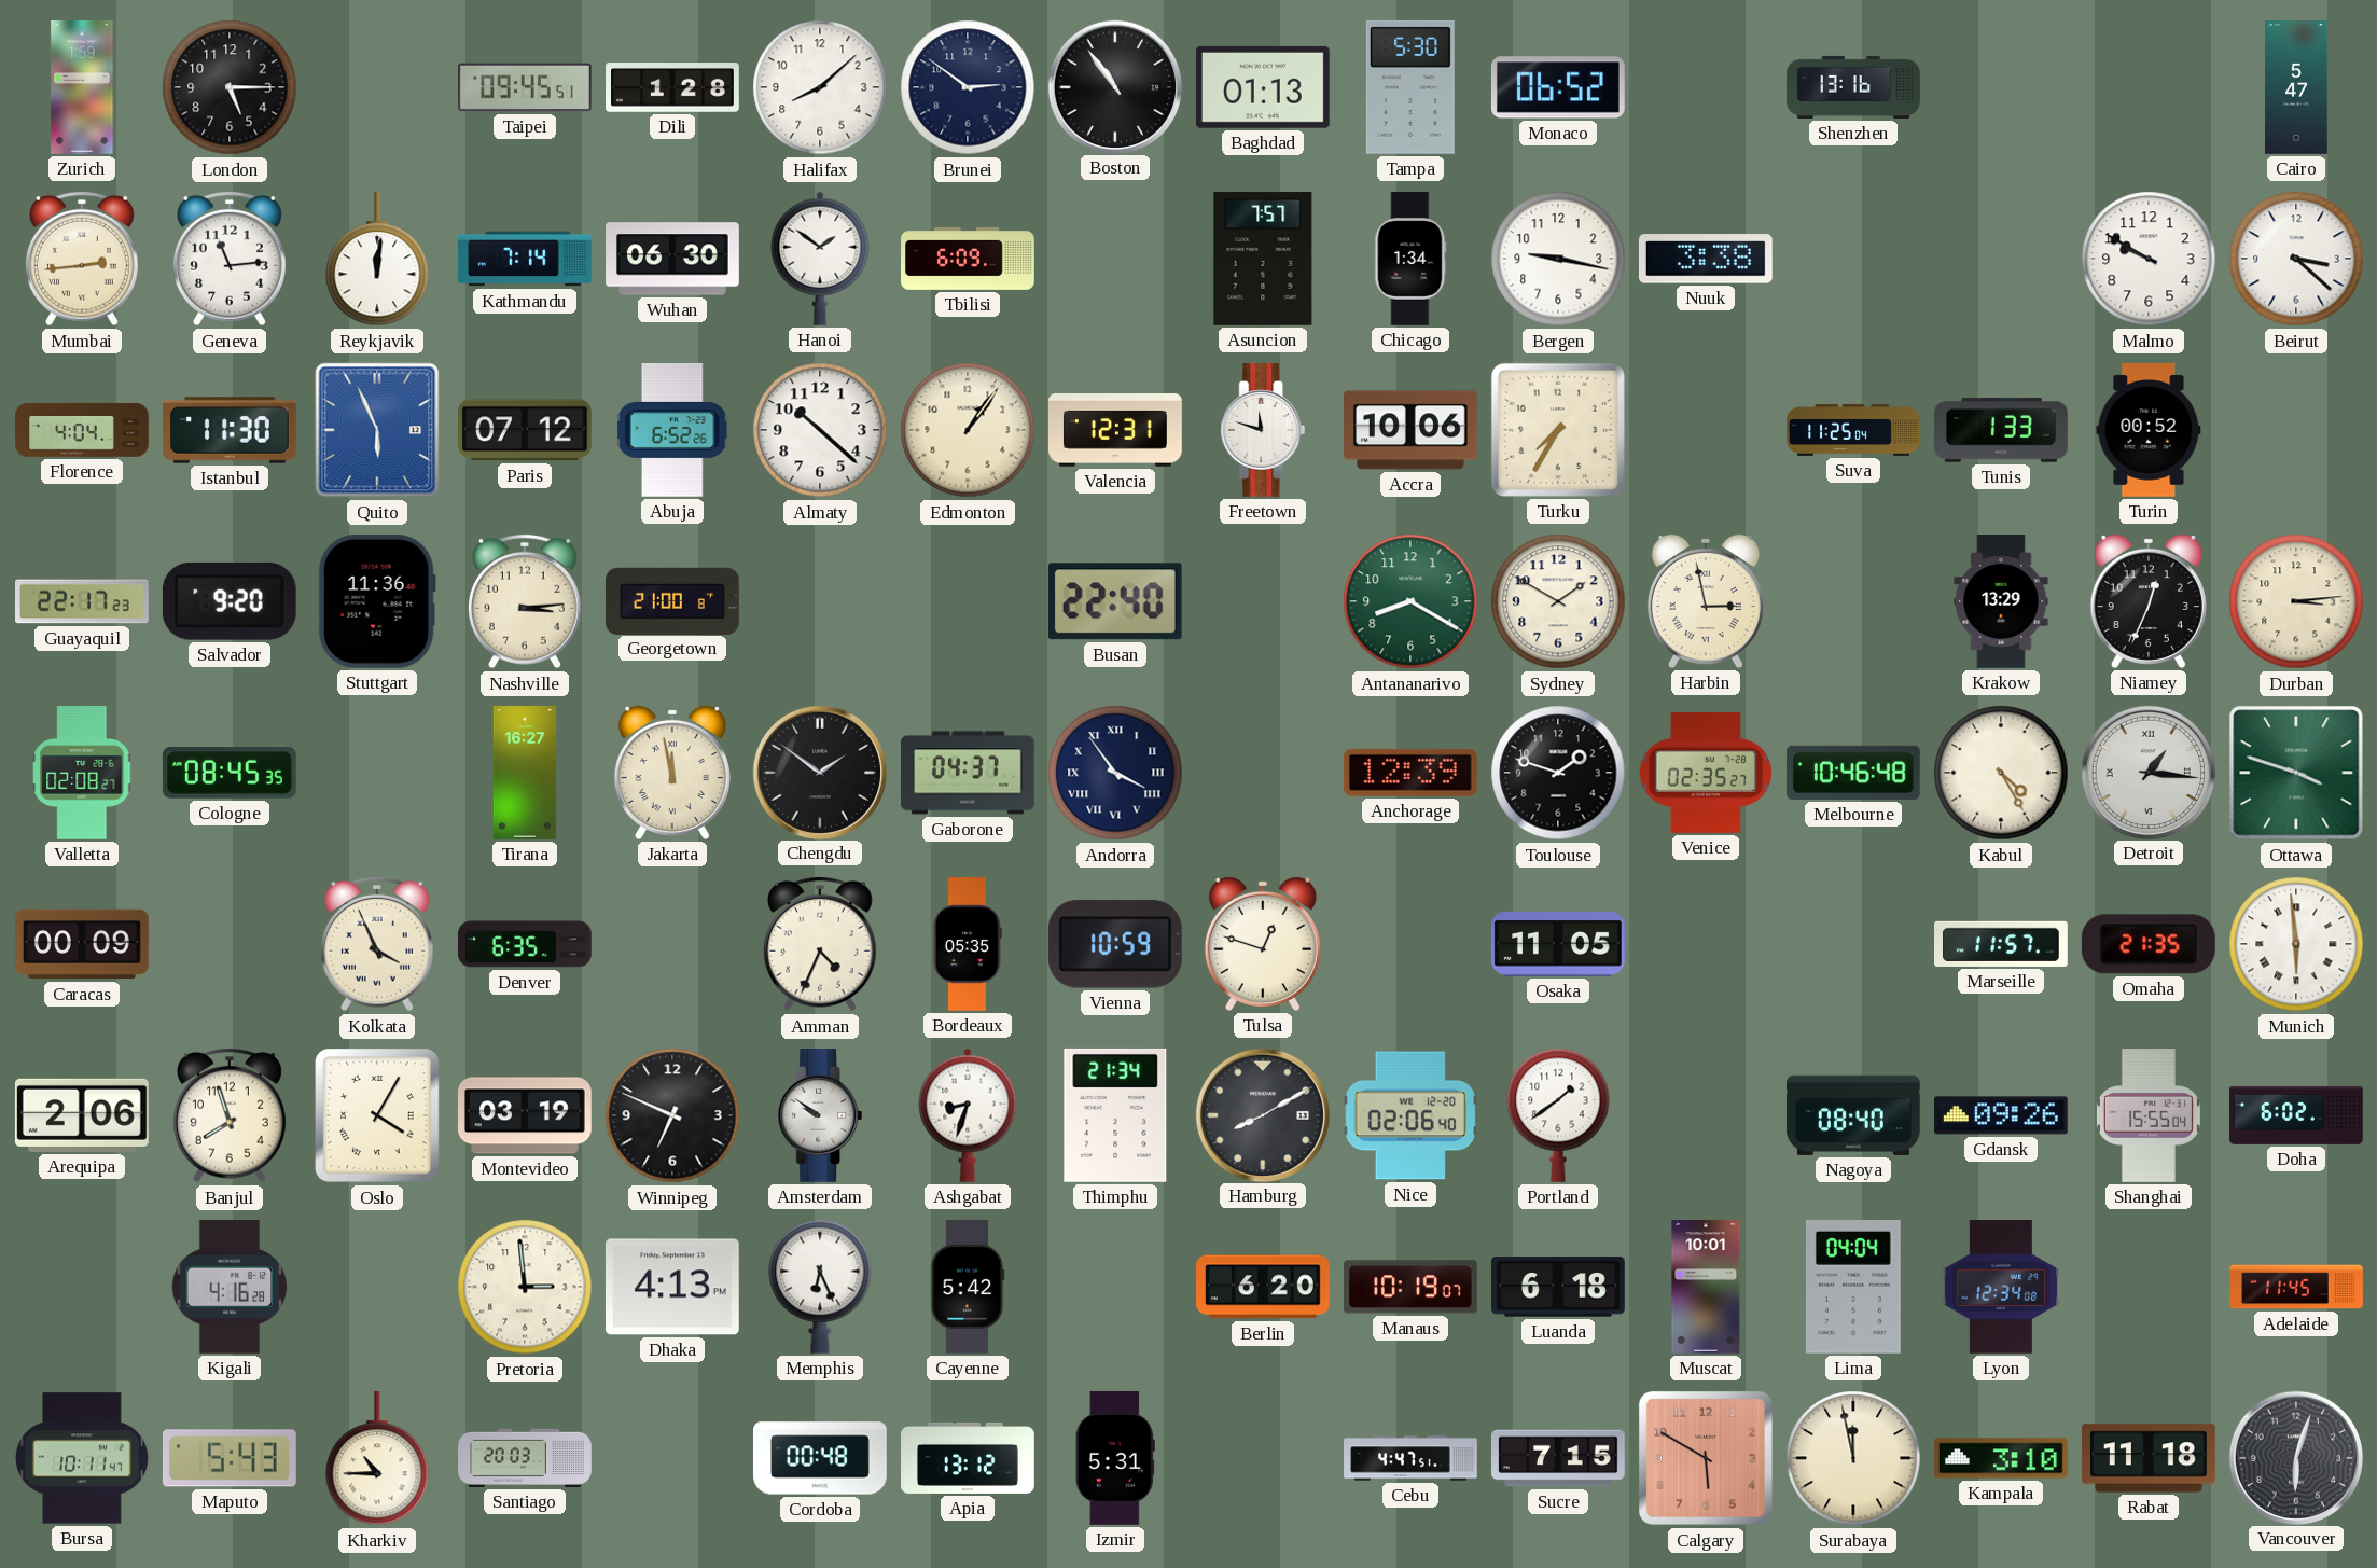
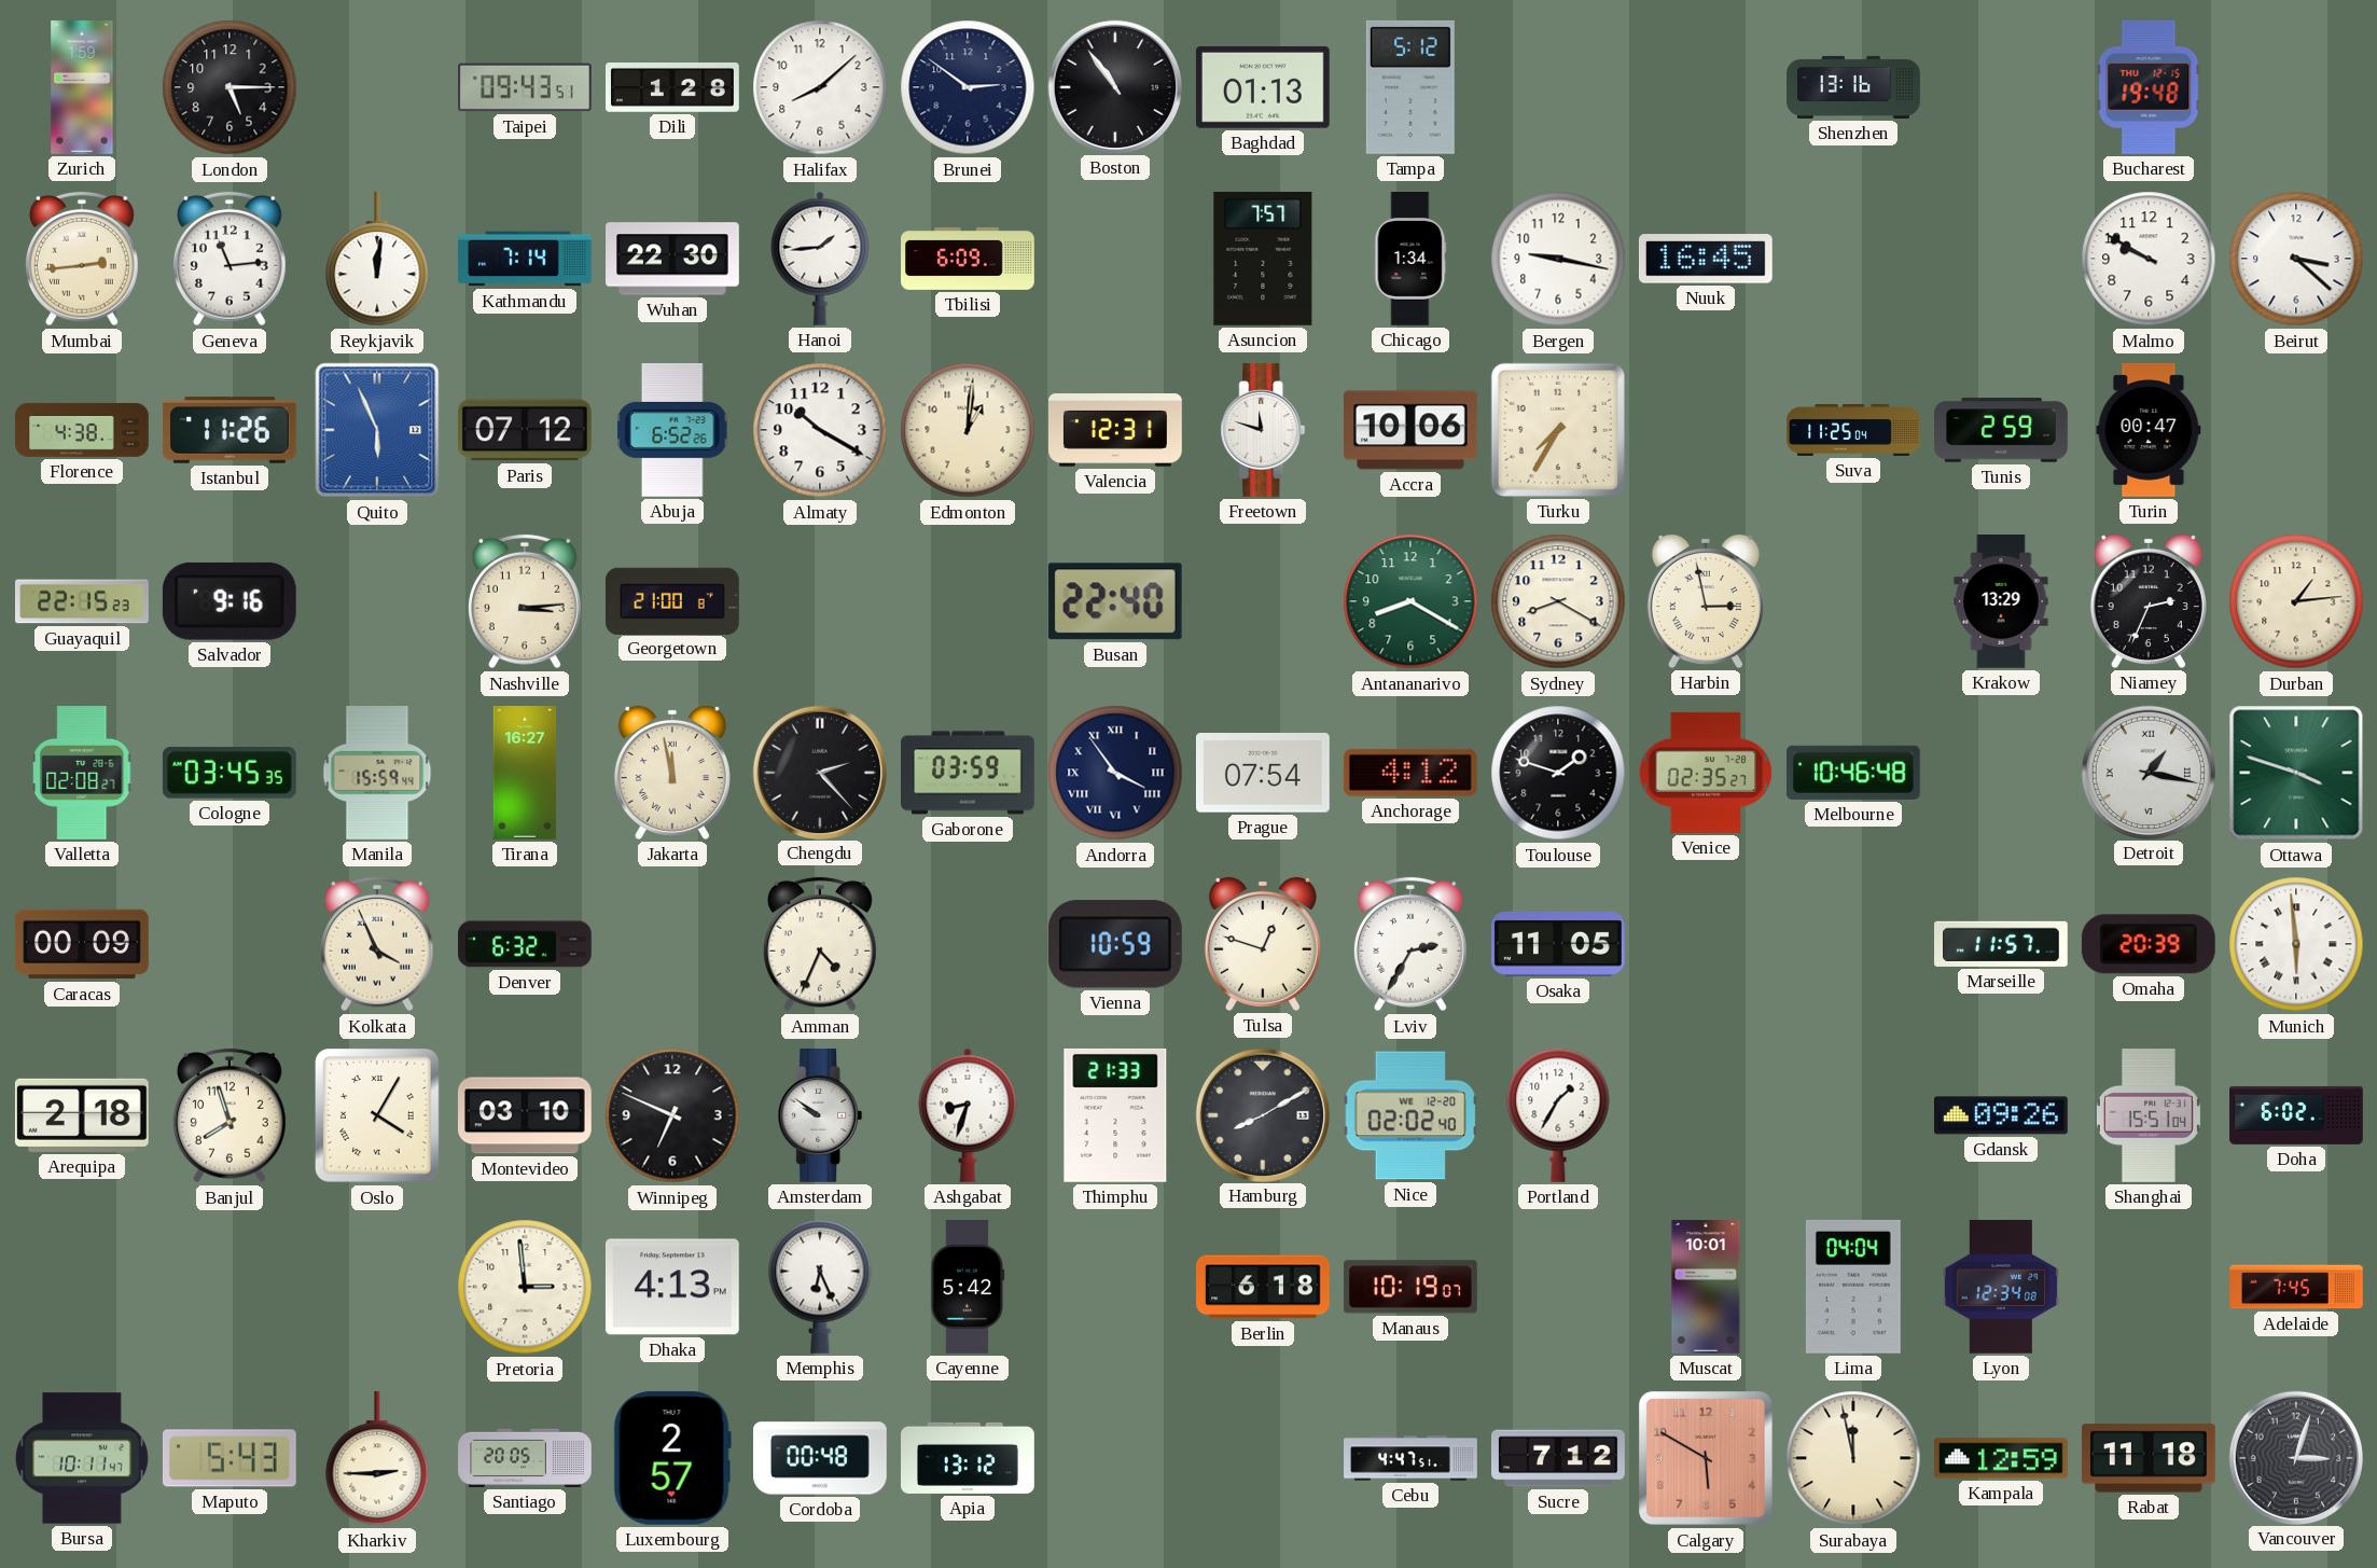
Taipei: 09:45 -> 09:43 (526, 87)
Tampa: 5:30 -> 5:12 (1410, 87)
Monaco: 06:52 -> none (1558, 87)
Bucharest: none -> 19:48 (2149, 87)
Cairo: 5:47 -> none (2297, 87)
Wuhan: 06:30 -> 22:30 (673, 259)
Hanoi: 1:51 -> 1:44 (820, 259)
Nuuk: 3:38 -> 16:45 (1706, 259)
Florence: 4:04 -> 4:38 (83, 430)
Istanbul: 11:30 -> 11:26 (230, 430)
Almaty: 10:22 -> 10:20 (820, 430)
Edmonton: 1:06 -> 1:01 (968, 430)
Tunis: 1:33 -> 2:59 (2002, 430)
Turin: 00:52 -> 00:47 (2149, 430)
Guayaquil: 22:17 -> 22:15 (83, 601)
Salvador: 9:20 -> 9:16 (230, 601)
Stuttgart: 11:36 -> none (377, 601)
Sydney: 1:50 -> 8:20 (1558, 601)
Niamey: 12:34 -> 2:34 (2149, 601)
Durban: 3:14 -> 1:14 (2296, 601)
Cologne: 08:45 -> 03:45 (230, 774)
Manila: none -> 15:59 (377, 774)
Chengdu: 1:51 -> 2:23 (819, 772)
Gaborone: 04:37 -> 03:59 (969, 773)
Prague: none -> 07:54 (1263, 774)
Anchorage: 12:39 -> 4:12 (1410, 773)
Kabul: 4:25 -> none (2001, 773)
Detroit: 1:16 -> 1:17 (2147, 772)
Denver: 6:35 -> 6:32 (526, 944)
Bordeaux: 05:35 -> none (968, 945)
Lviv: none -> 2:35 (1410, 944)
Omaha: 21:35 -> 20:39 (2149, 944)
Arequipa: 2:06 -> 2:18 (82, 1115)
Montevideo: 03:19 -> 03:10 (525, 1115)
Thimphu: 21:34 -> 21:33 (1115, 1115)
Nice: 02:06 -> 02:02 (1410, 1115)
Portland: 1:39 -> 1:35 (1558, 1115)
Nagoya: 08:40 -> none (1853, 1115)
Shanghai: 15:55 -> 15:51 (2149, 1116)
Kigali: 4:16 -> none (230, 1287)
Berlin: 6:20 -> 6:18 (1264, 1287)
Luanda: 6:18 -> none (1558, 1287)
Adelaide: 11:45 -> 7:45 (2296, 1287)
Kharkiv: 10:45 -> 2:45 (377, 1458)
Santiago: 20:03 -> 20:05 (525, 1458)
Luxembourg: none -> 2:57 (672, 1458)
Izmir: 5:31 -> none (1115, 1459)
Sucre: 7:15 -> 7:12 (1559, 1458)
Kampala: 3:10 -> 12:59 (2002, 1458)
Vancouver: 6:03 -> 3:03 (2295, 1457)
